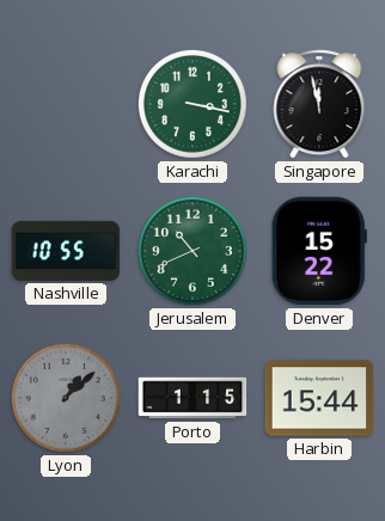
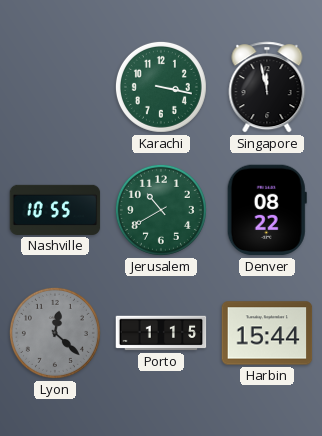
Jerusalem: 10:41 -> 10:40 (161, 210)
Denver: 15:22 -> 08:22 (267, 210)
Lyon: 1:08 -> 12:22 (55, 333)
